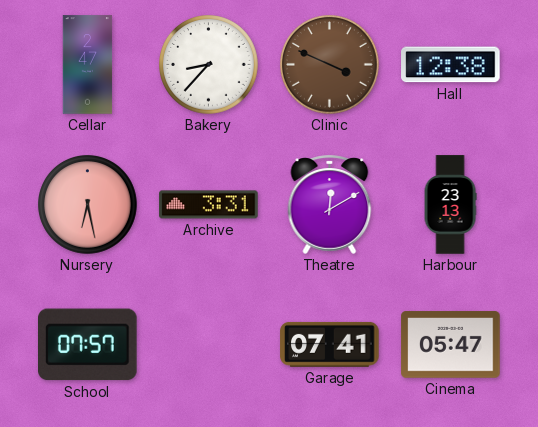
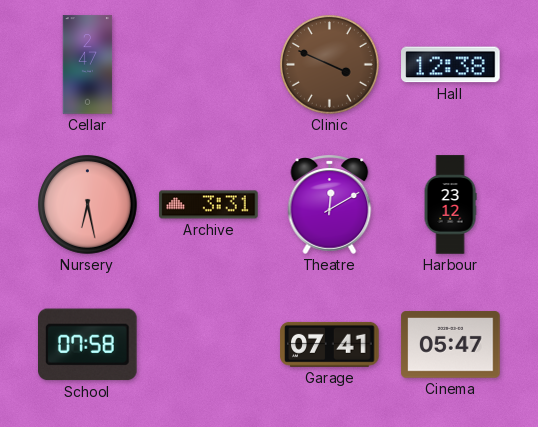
Bakery: 8:37 -> none (209, 65)
Harbour: 23:13 -> 23:12 (450, 205)
School: 07:57 -> 07:58 (88, 345)
